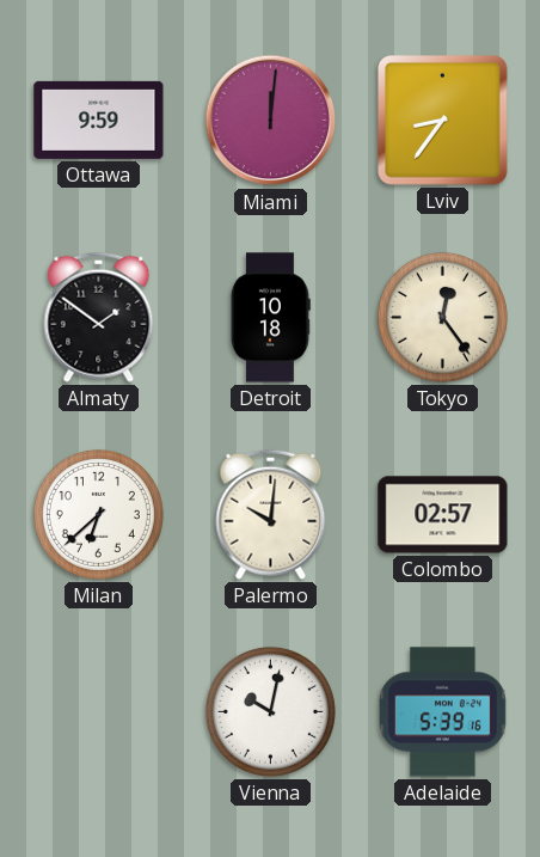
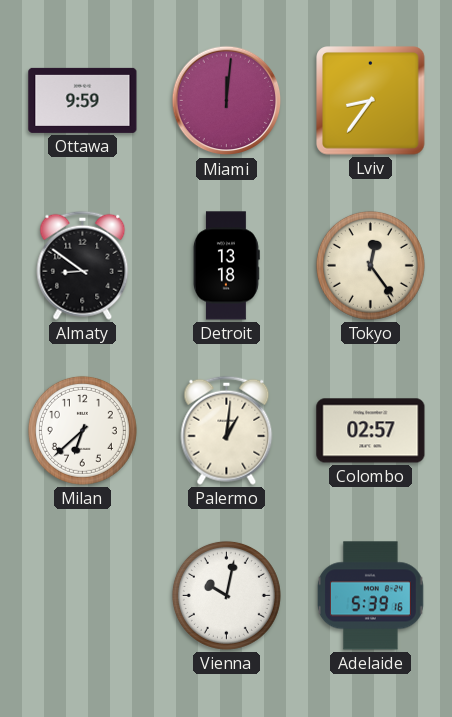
Almaty: 1:51 -> 8:51 (83, 265)
Detroit: 10:18 -> 13:18 (226, 266)
Palermo: 10:01 -> 1:01 (227, 430)
